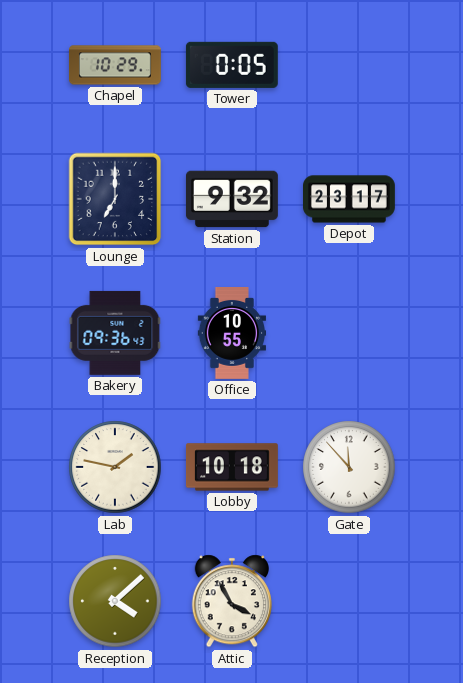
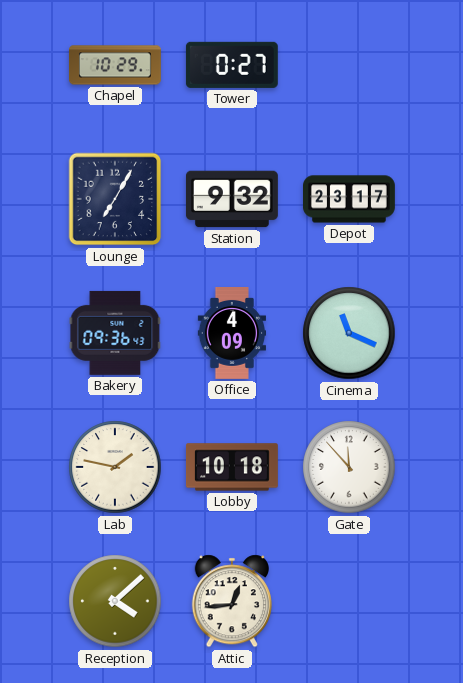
Tower: 0:05 -> 0:27 (232, 65)
Lounge: 7:00 -> 7:05 (115, 199)
Office: 10:55 -> 4:09 (232, 334)
Cinema: none -> 11:19 (349, 333)
Attic: 3:55 -> 12:44 (232, 601)
